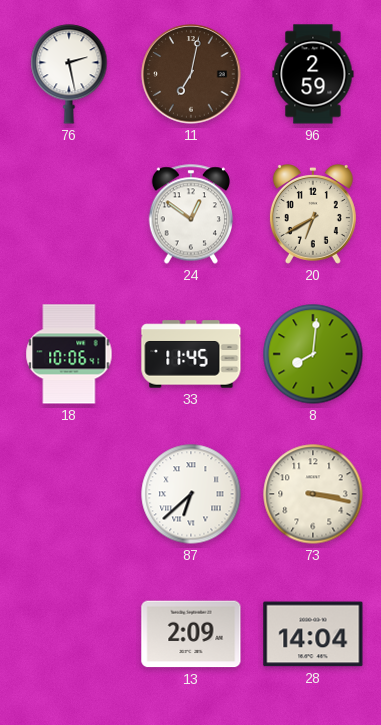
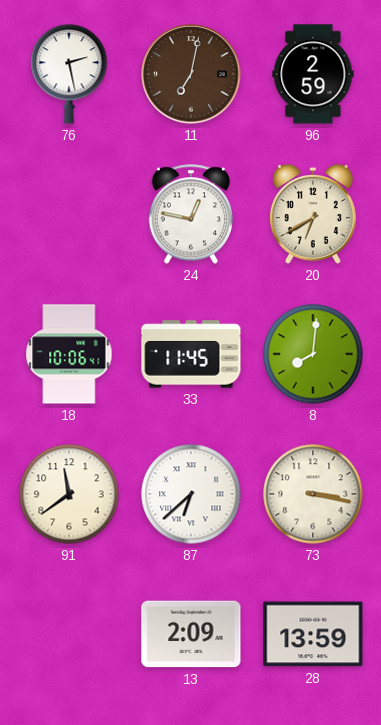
24: 12:51 -> 12:47 (190, 214)
91: none -> 11:39 (69, 494)
28: 14:04 -> 13:59 (313, 634)
